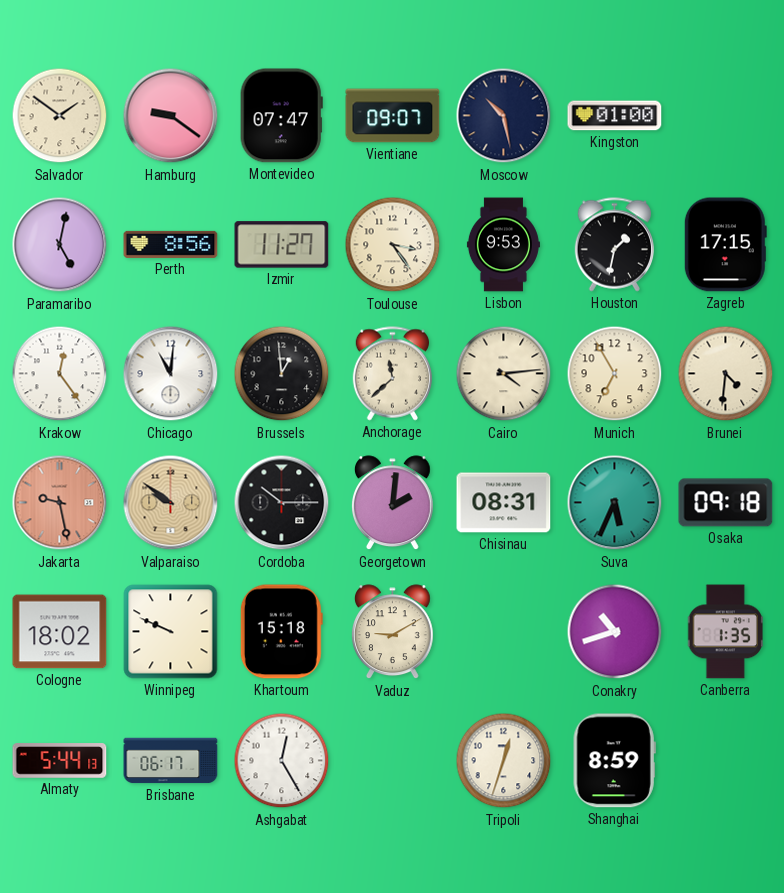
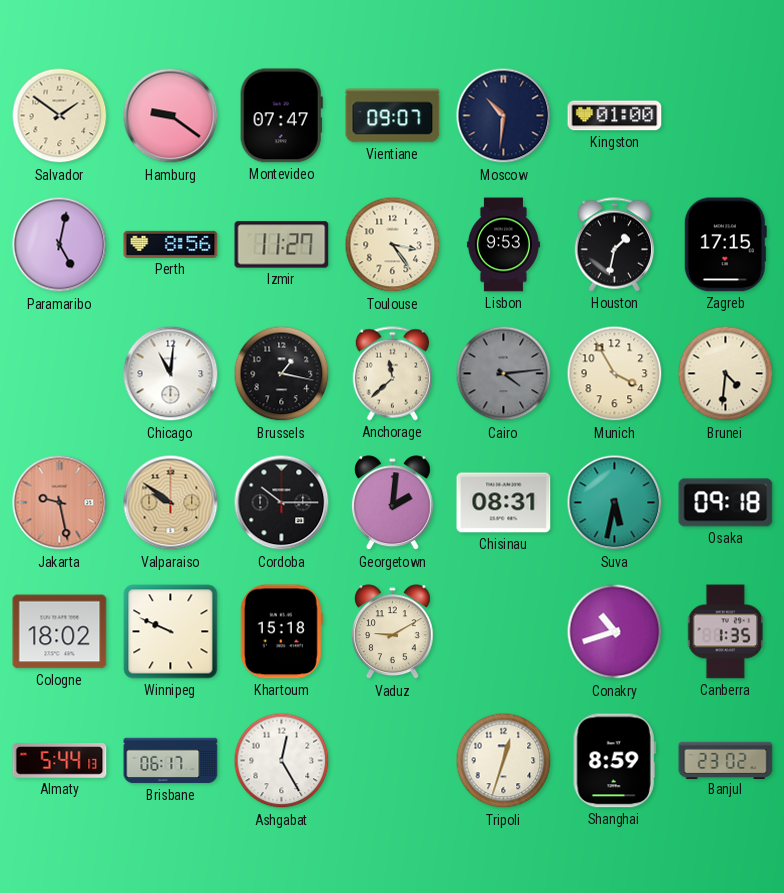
Moscow: 10:28 -> 10:31 (504, 116)
Krakow: 12:24 -> none (60, 374)
Brussels: 12:59 -> 1:17 (282, 374)
Cairo dial: cream -> grey (504, 374)
Munich: 6:55 -> 3:55 (615, 374)
Suva: 5:34 -> 5:32 (615, 503)
Banjul: none -> 23:02 (726, 760)
